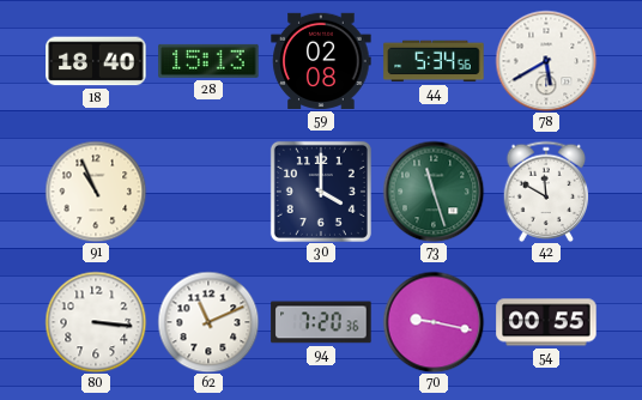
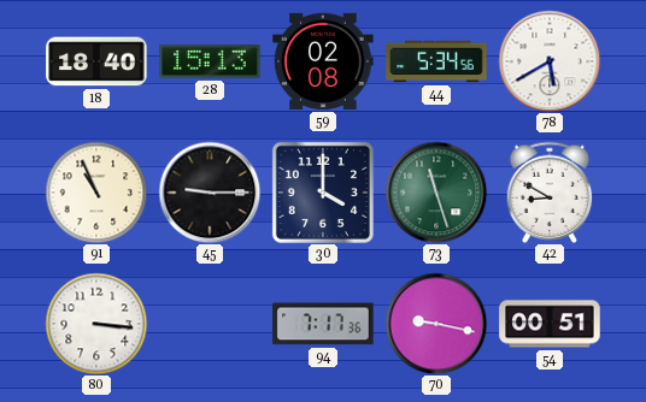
45: none -> 9:15 (210, 193)
42: 11:50 -> 8:50 (550, 191)
62: 11:11 -> none (208, 322)
94: 7:20 -> 7:17 (323, 324)
54: 00:55 -> 00:51 (550, 324)
